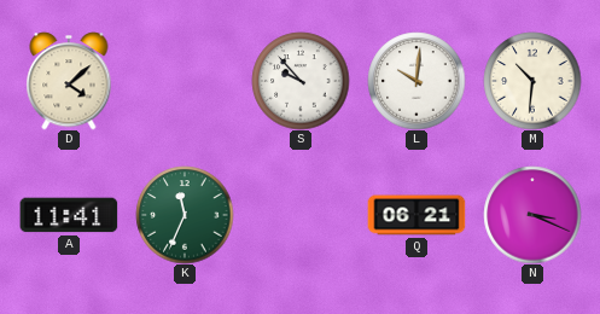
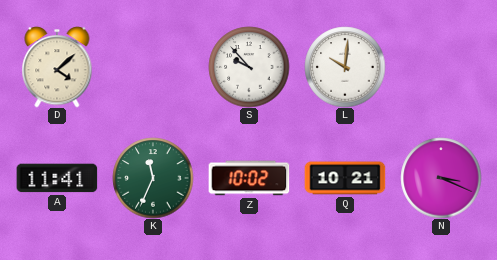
M: 10:31 -> none (532, 81)
Z: none -> 10:02 (249, 178)
Q: 06:21 -> 10:21 (345, 178)
